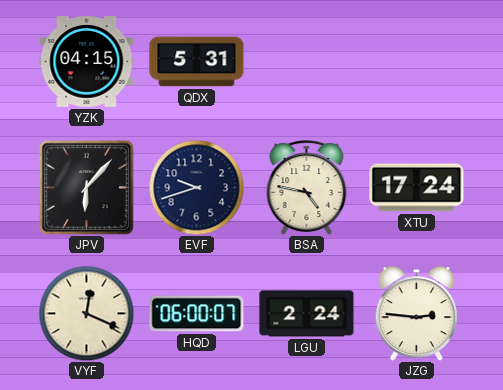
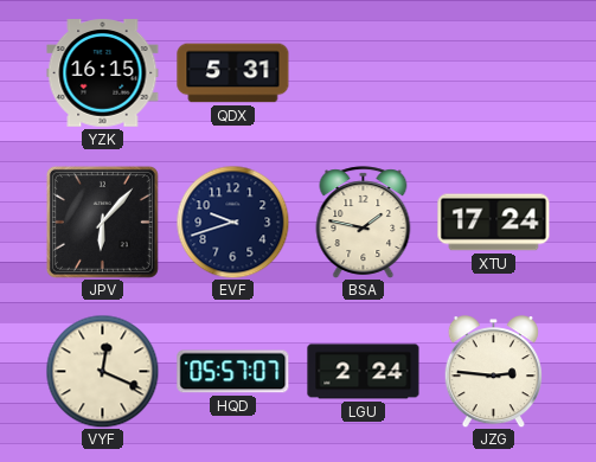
YZK: 04:15 -> 16:15 (103, 73)
BSA: 4:47 -> 1:47 (364, 223)
HQD: 06:00 -> 05:57 (233, 372)
